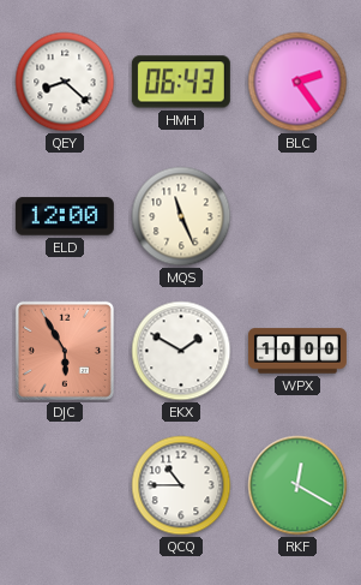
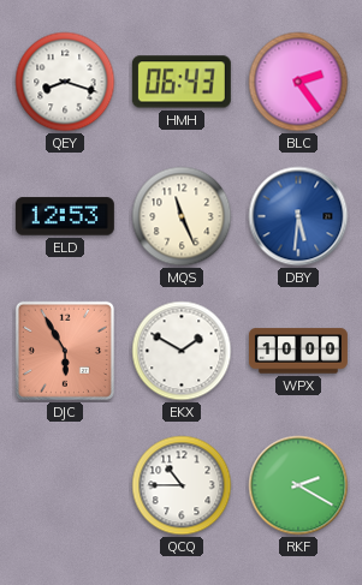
QEY: 8:22 -> 8:18 (65, 82)
ELD: 12:00 -> 12:53 (65, 216)
DBY: none -> 5:31 (298, 216)
RKF: 12:20 -> 2:20 (298, 485)
